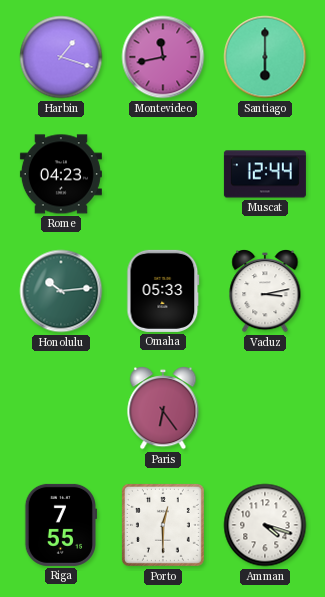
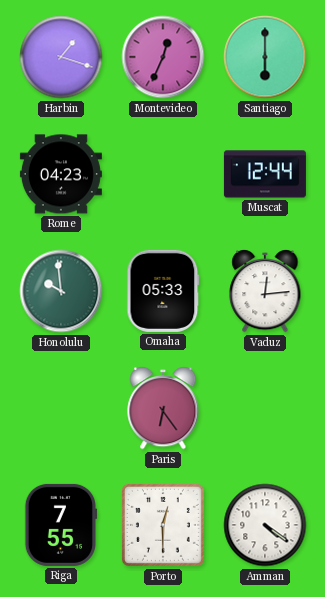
Montevideo: 11:43 -> 12:34 (163, 57)
Honolulu: 10:14 -> 9:59 (61, 291)
Vaduz: 3:13 -> 12:14 (265, 292)
Amman: 4:18 -> 4:21 (265, 525)
